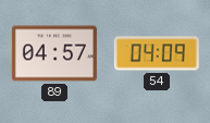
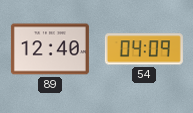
89: 04:57 -> 12:40 (50, 49)
